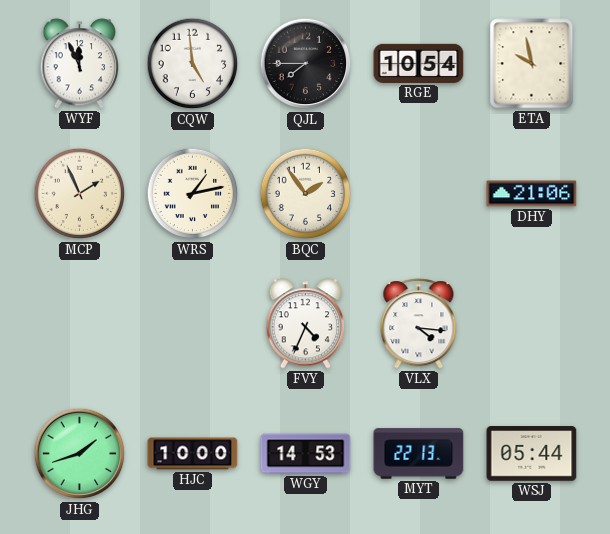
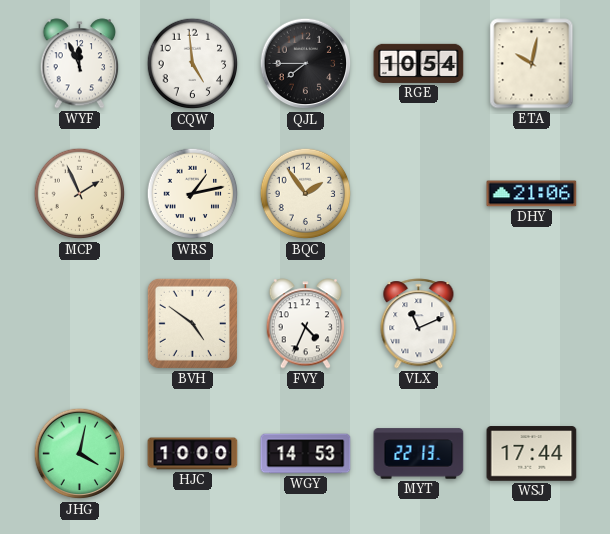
ETA: 9:58 -> 10:02 (532, 64)
BVH: none -> 4:51 (192, 323)
VLX: 4:16 -> 11:11 (419, 324)
JHG: 1:42 -> 4:02 (80, 454)
WSJ: 05:44 -> 17:44 (532, 454)
